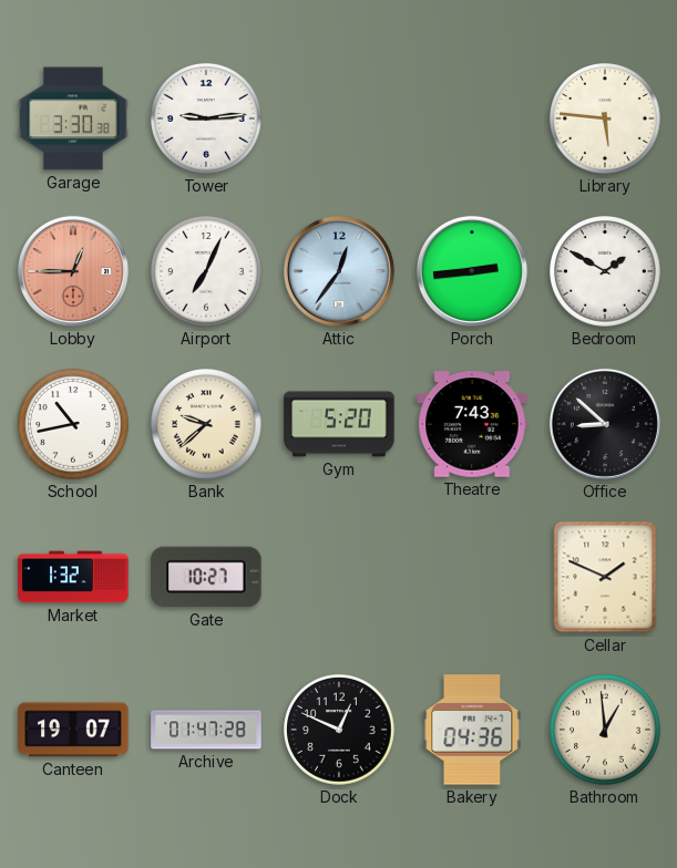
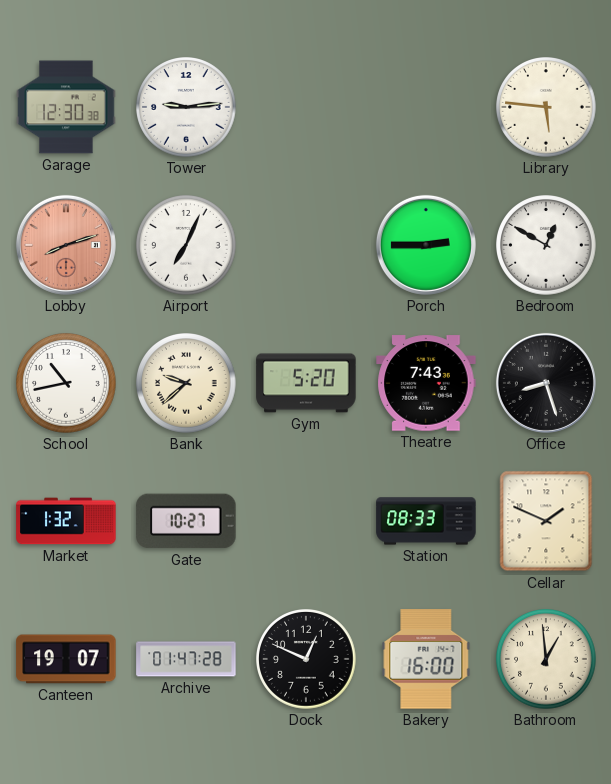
Garage: 3:30 -> 12:30 (66, 107)
Lobby: 12:45 -> 8:12 (66, 245)
Attic: 12:36 -> none (339, 271)
Porch: 2:44 -> 2:45 (426, 245)
Bedroom: 1:50 -> 12:50 (547, 246)
Office: 8:52 -> 8:27 (546, 383)
Station: none -> 08:33 (426, 521)
Bakery: 04:36 -> 16:00 (426, 659)
